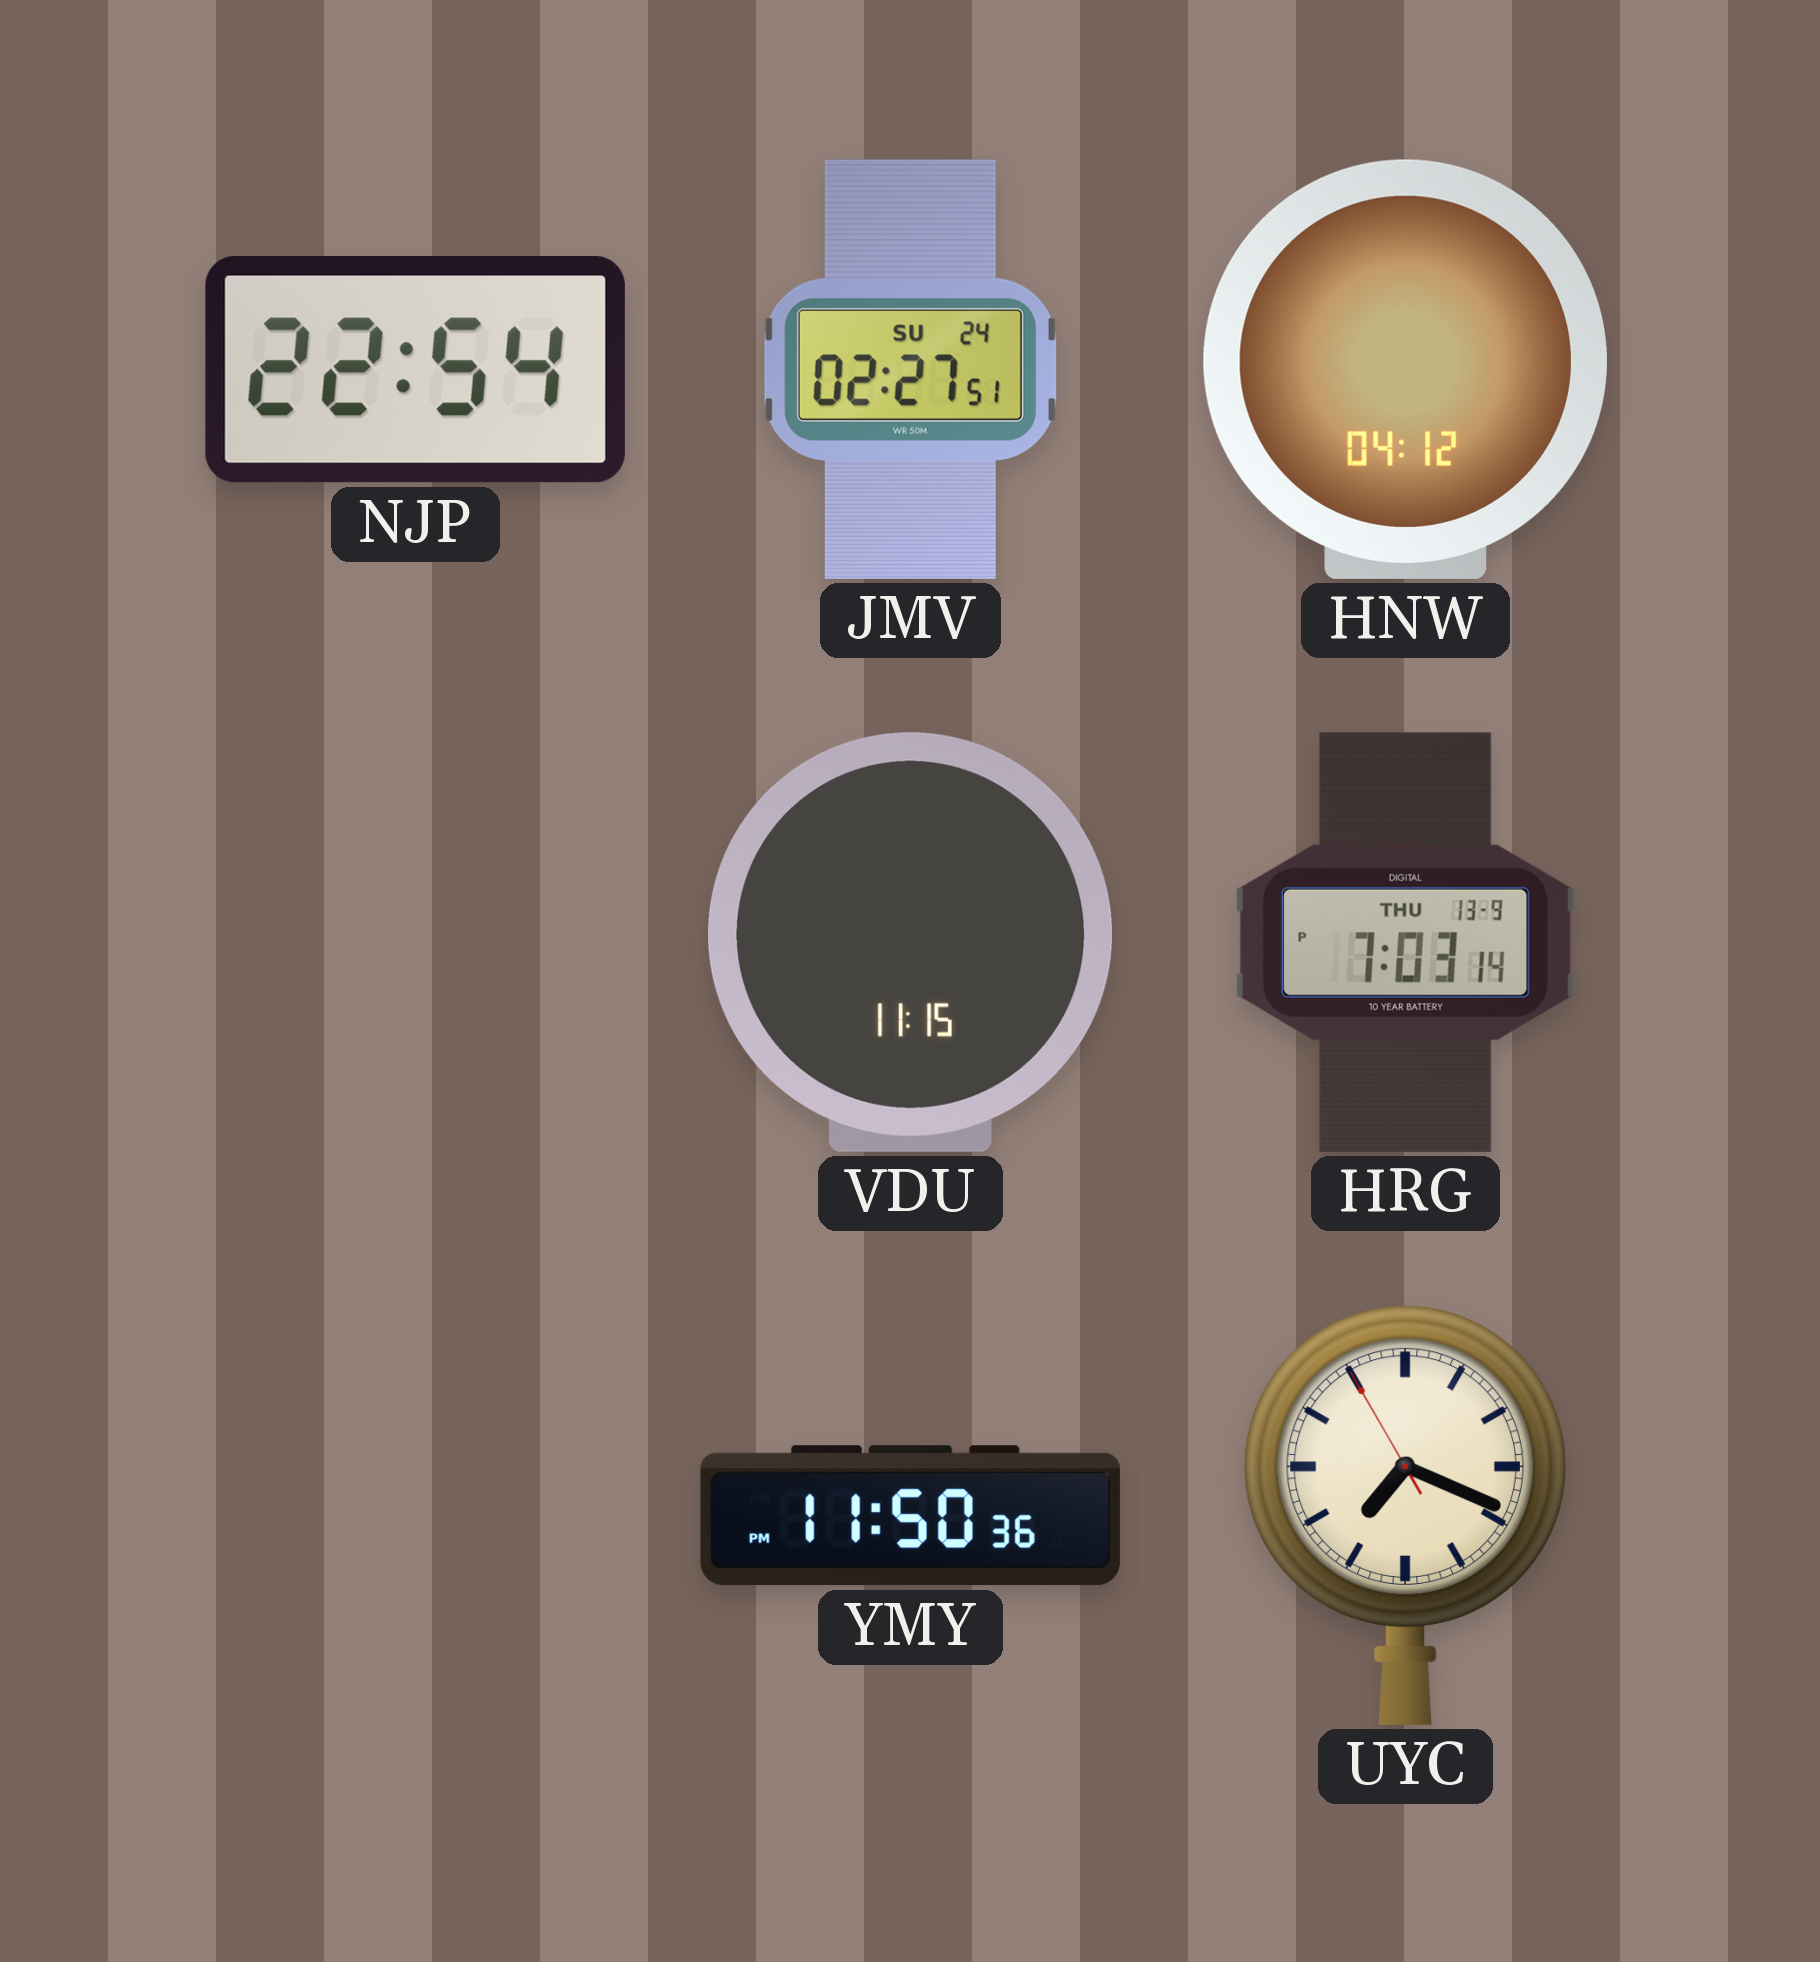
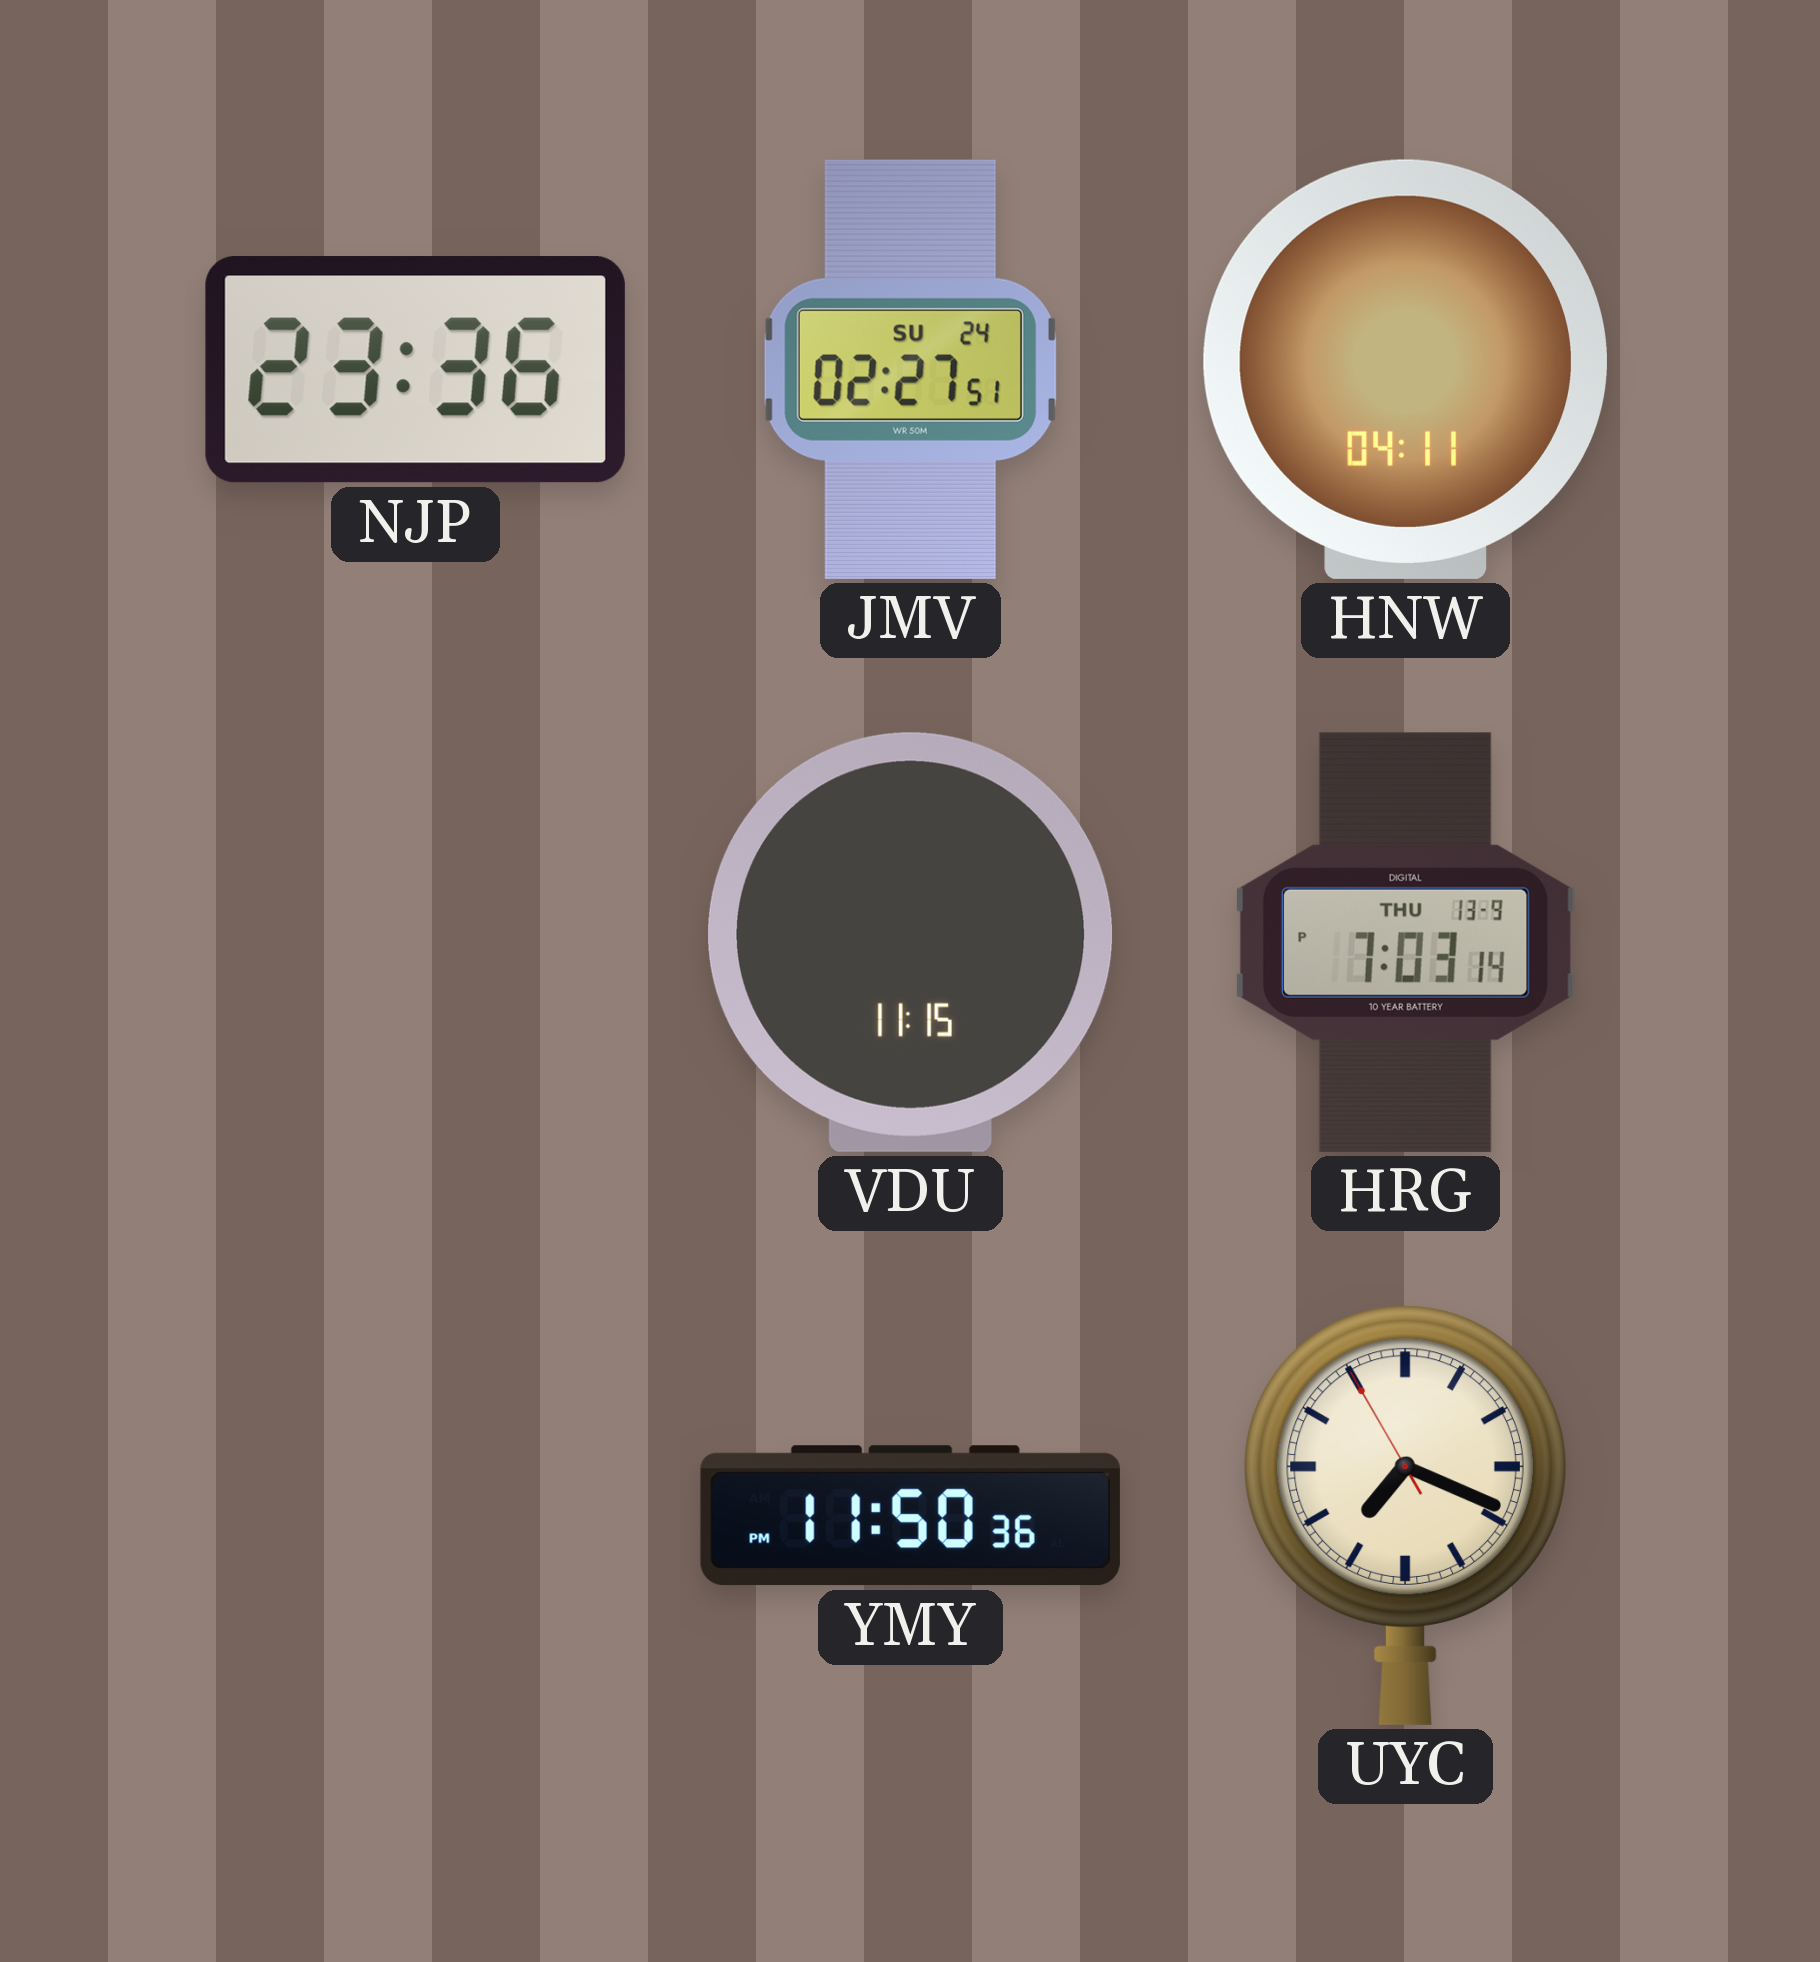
NJP: 22:54 -> 23:36 (415, 370)
HNW: 04:12 -> 04:11 (1405, 369)
